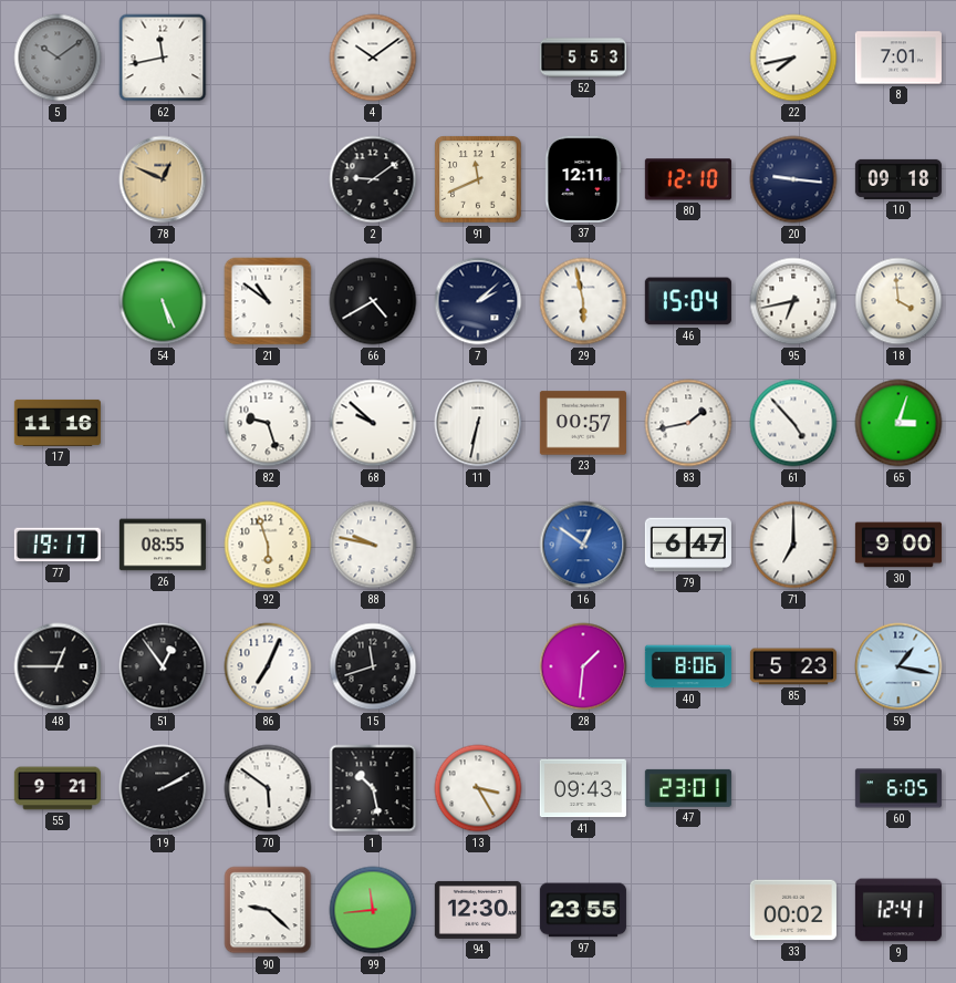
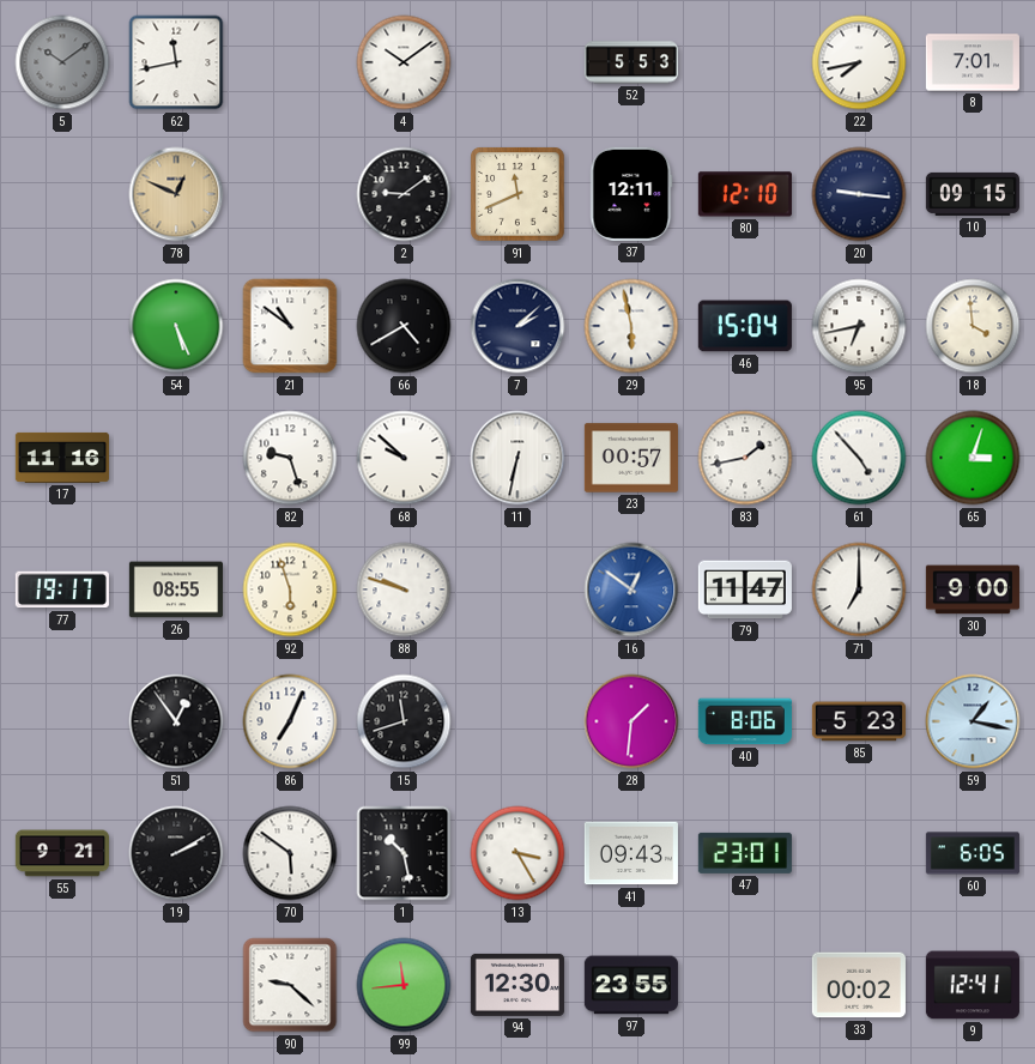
10: 09:18 -> 09:15 (973, 194)
88: 9:47 -> 9:48 (404, 590)
79: 6:47 -> 11:47 (745, 590)
48: 12:45 -> none (58, 666)
